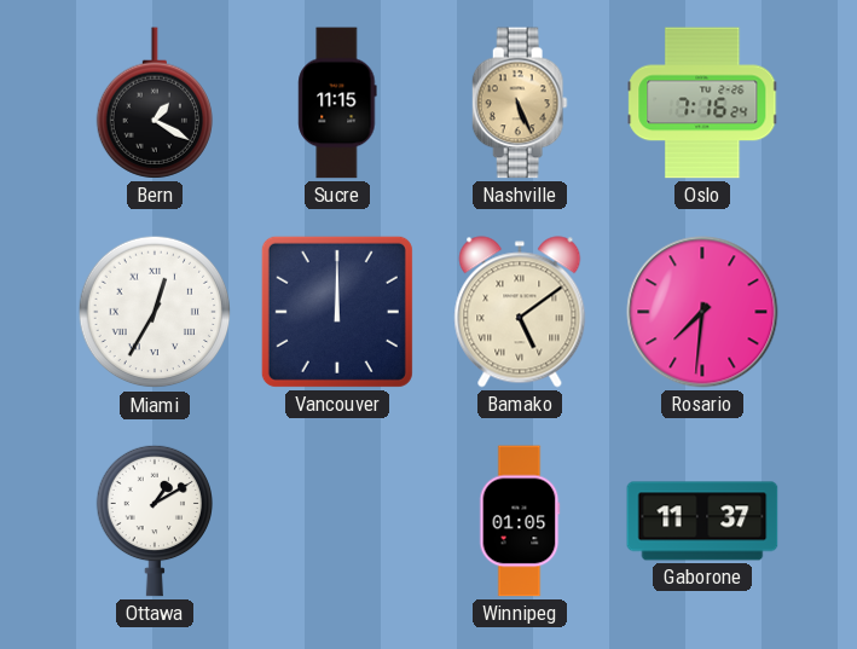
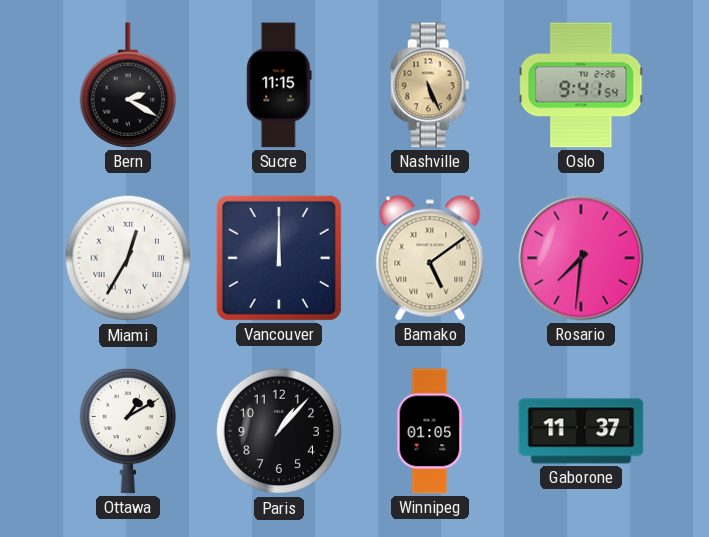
Bern: 1:20 -> 2:20 (127, 85)
Oslo: 7:16 -> 9:41 (581, 85)
Paris: none -> 1:07 (279, 431)
